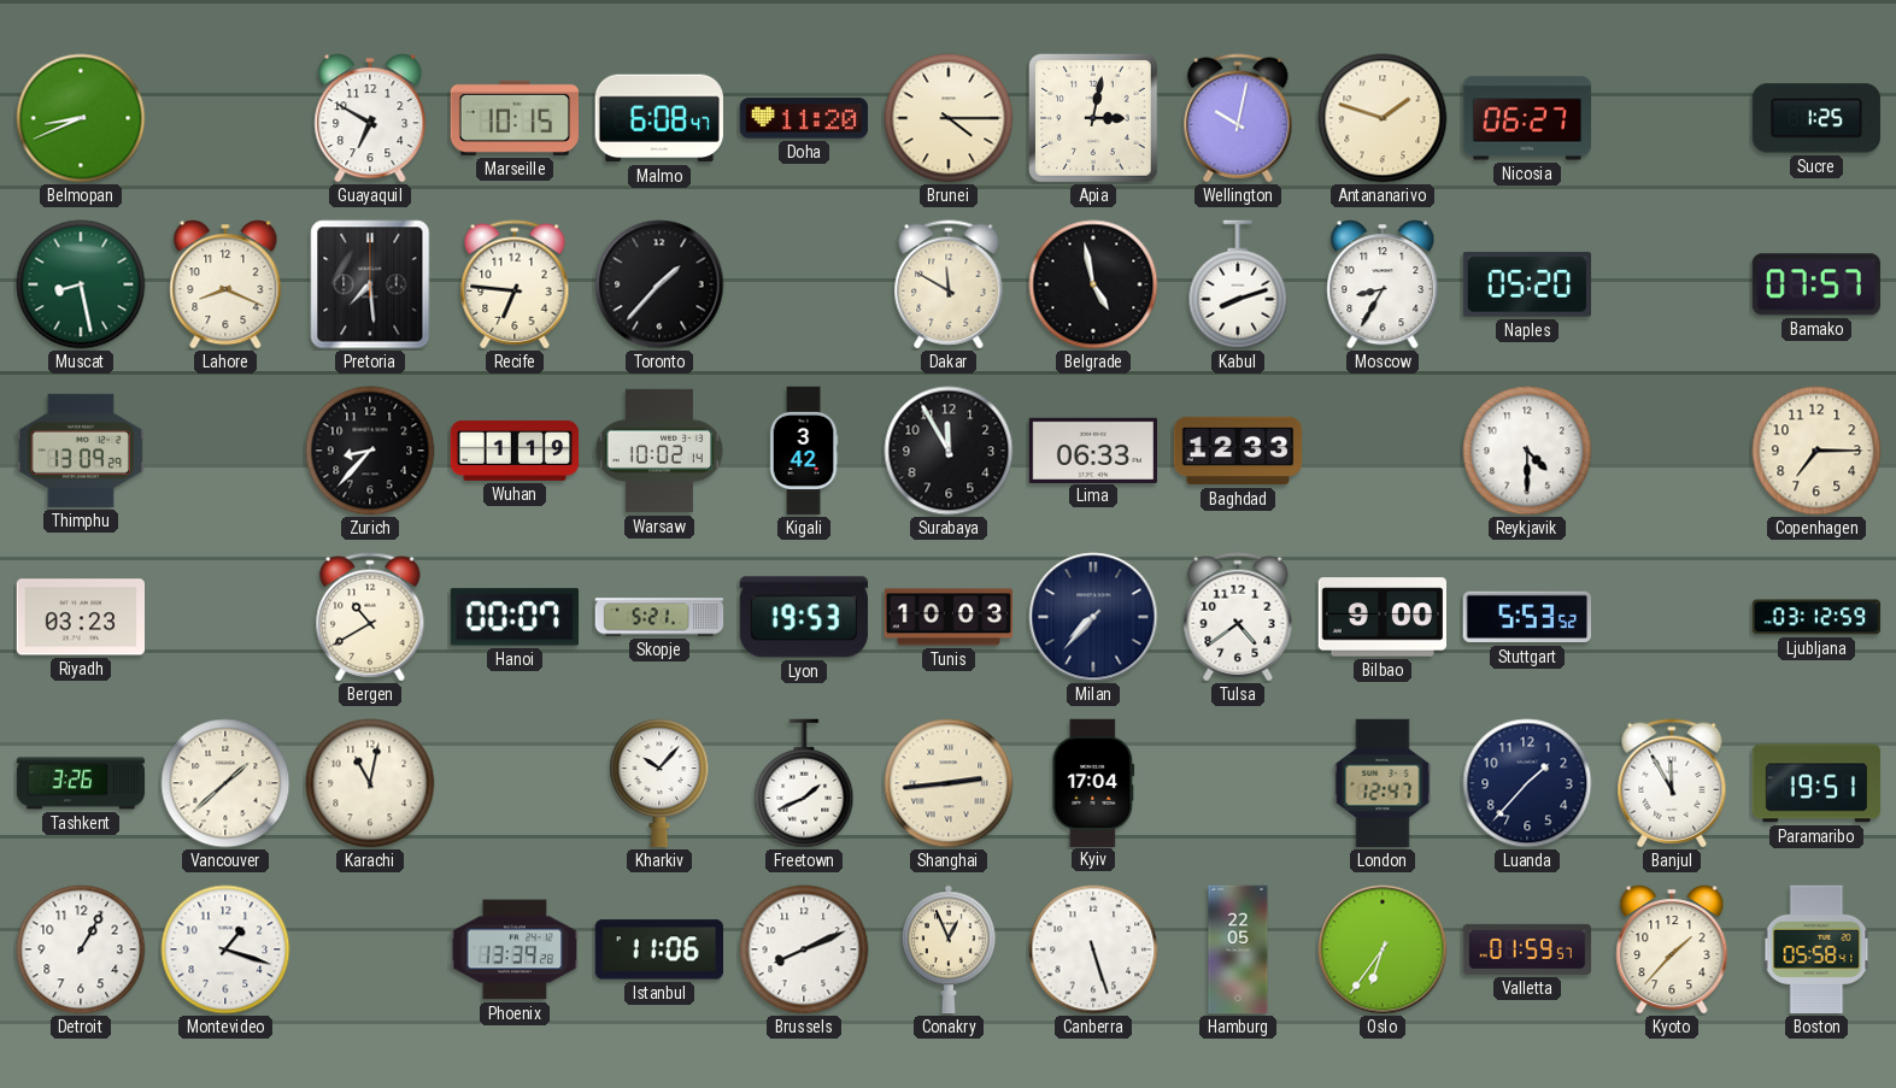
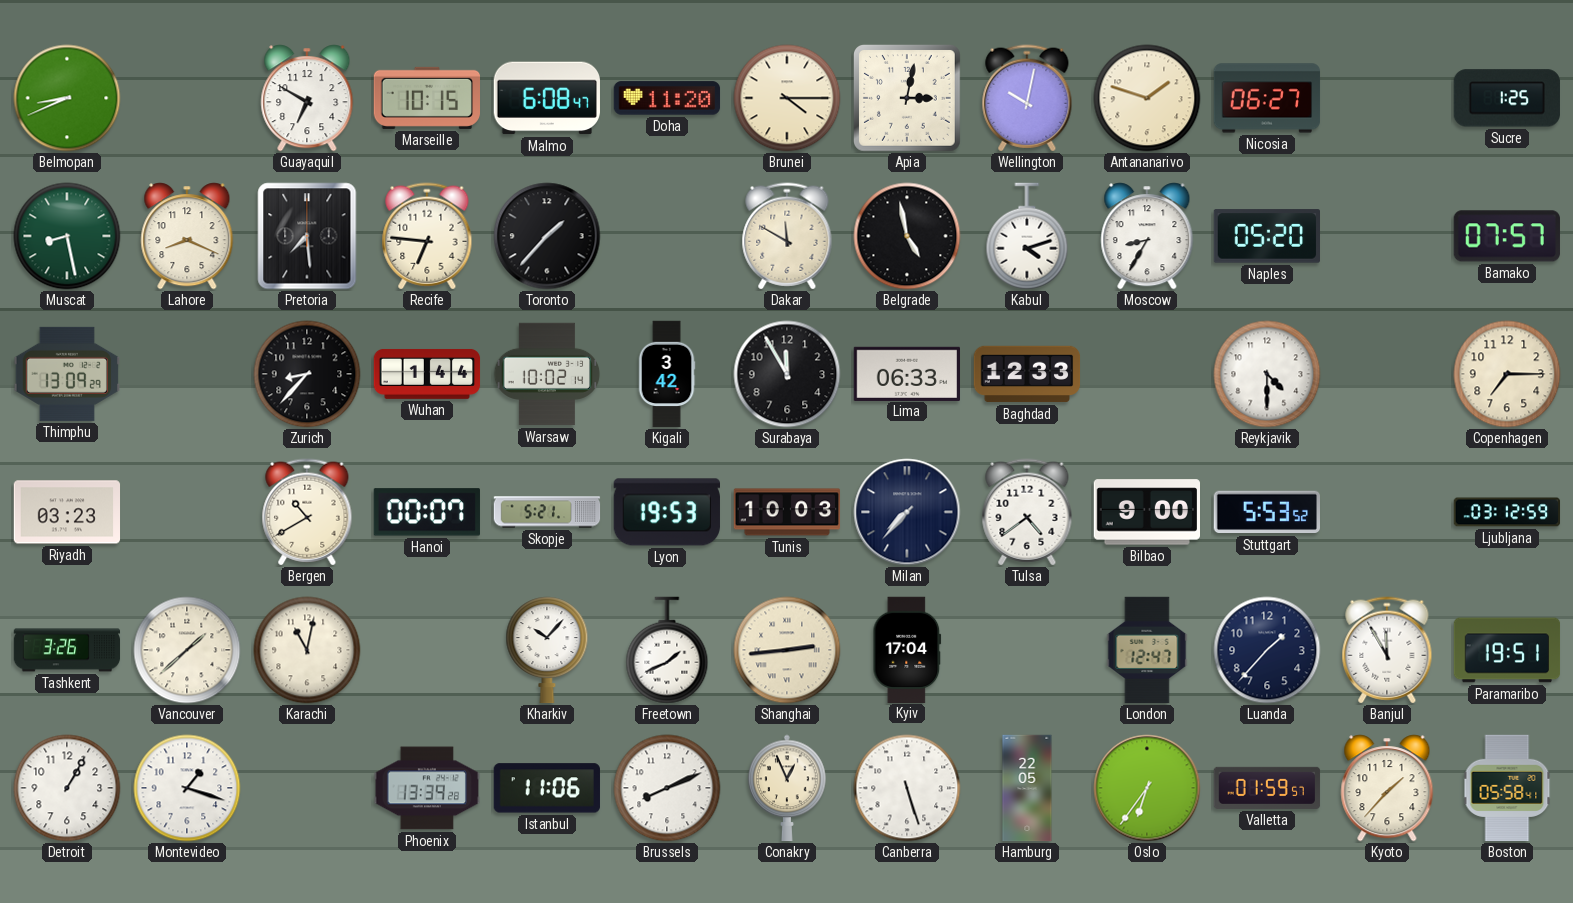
Kabul: 8:12 -> 4:12 (1027, 236)
Wuhan: 1:19 -> 1:44 (427, 374)
